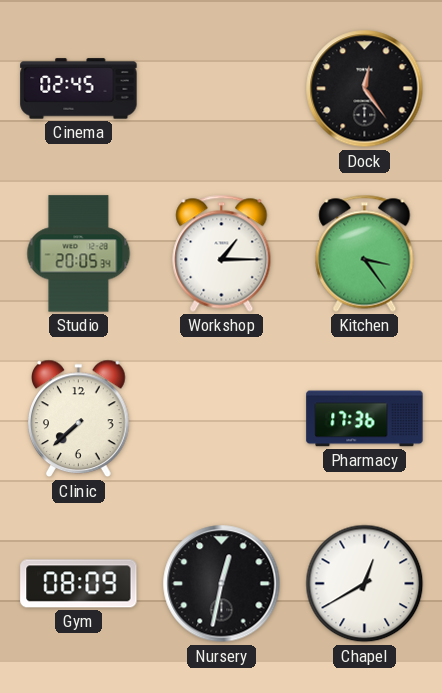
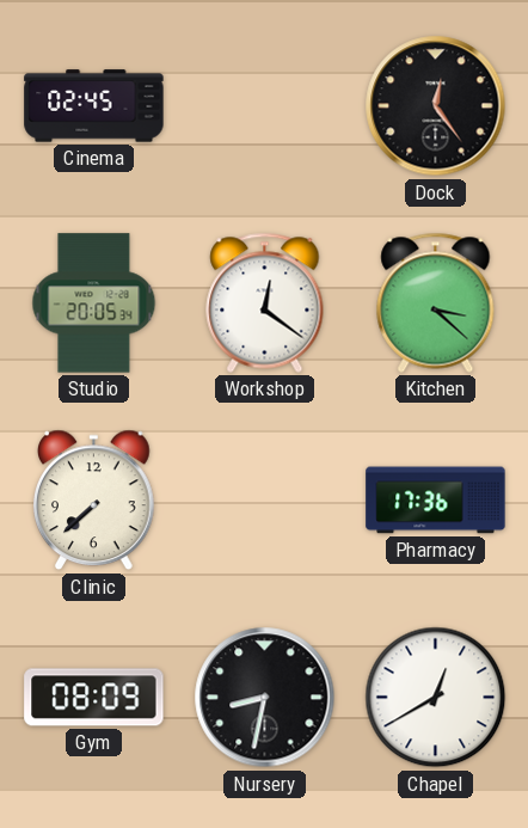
Workshop: 1:15 -> 12:21 (265, 302)
Kitchen: 3:24 -> 3:22 (436, 302)
Nursery: 12:32 -> 8:32 (265, 698)
